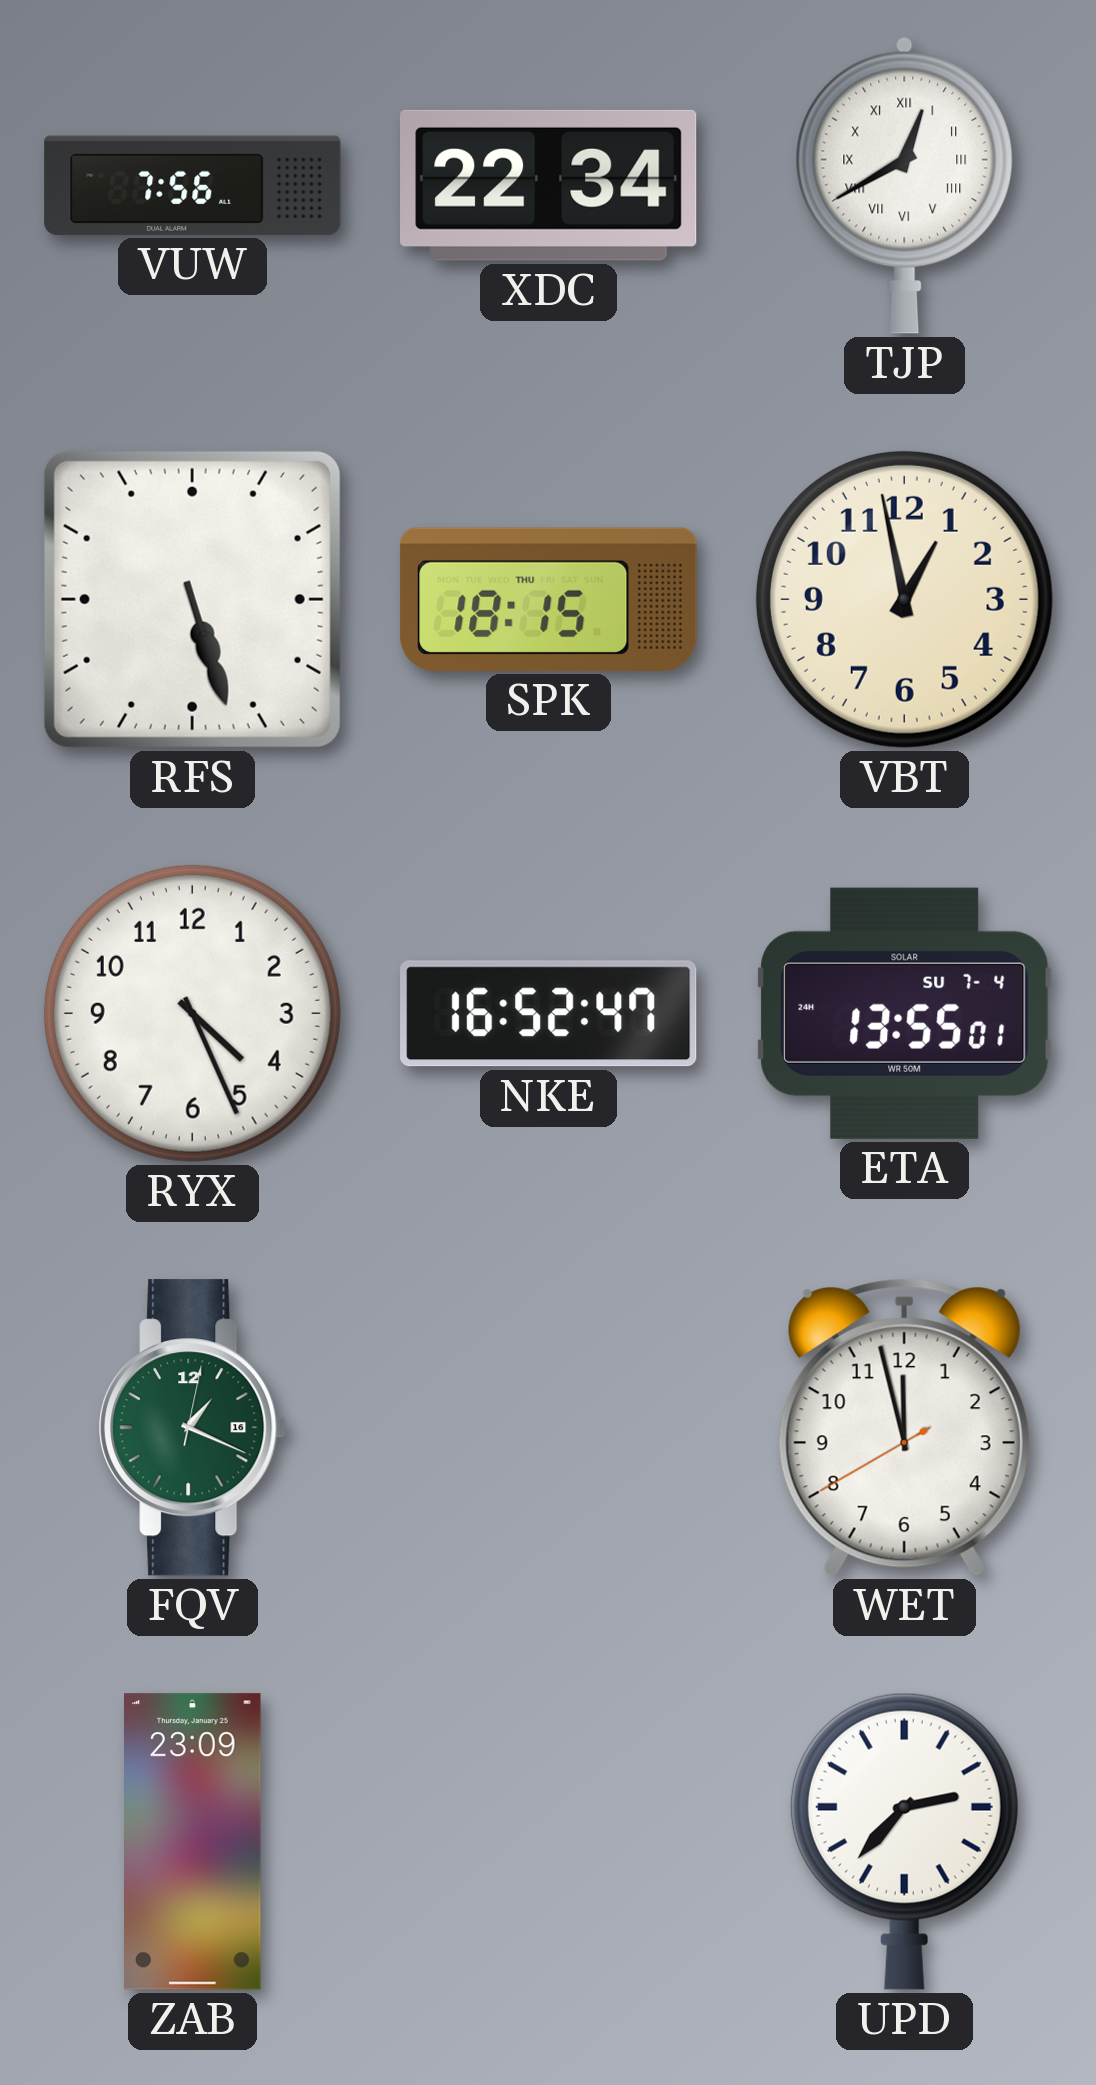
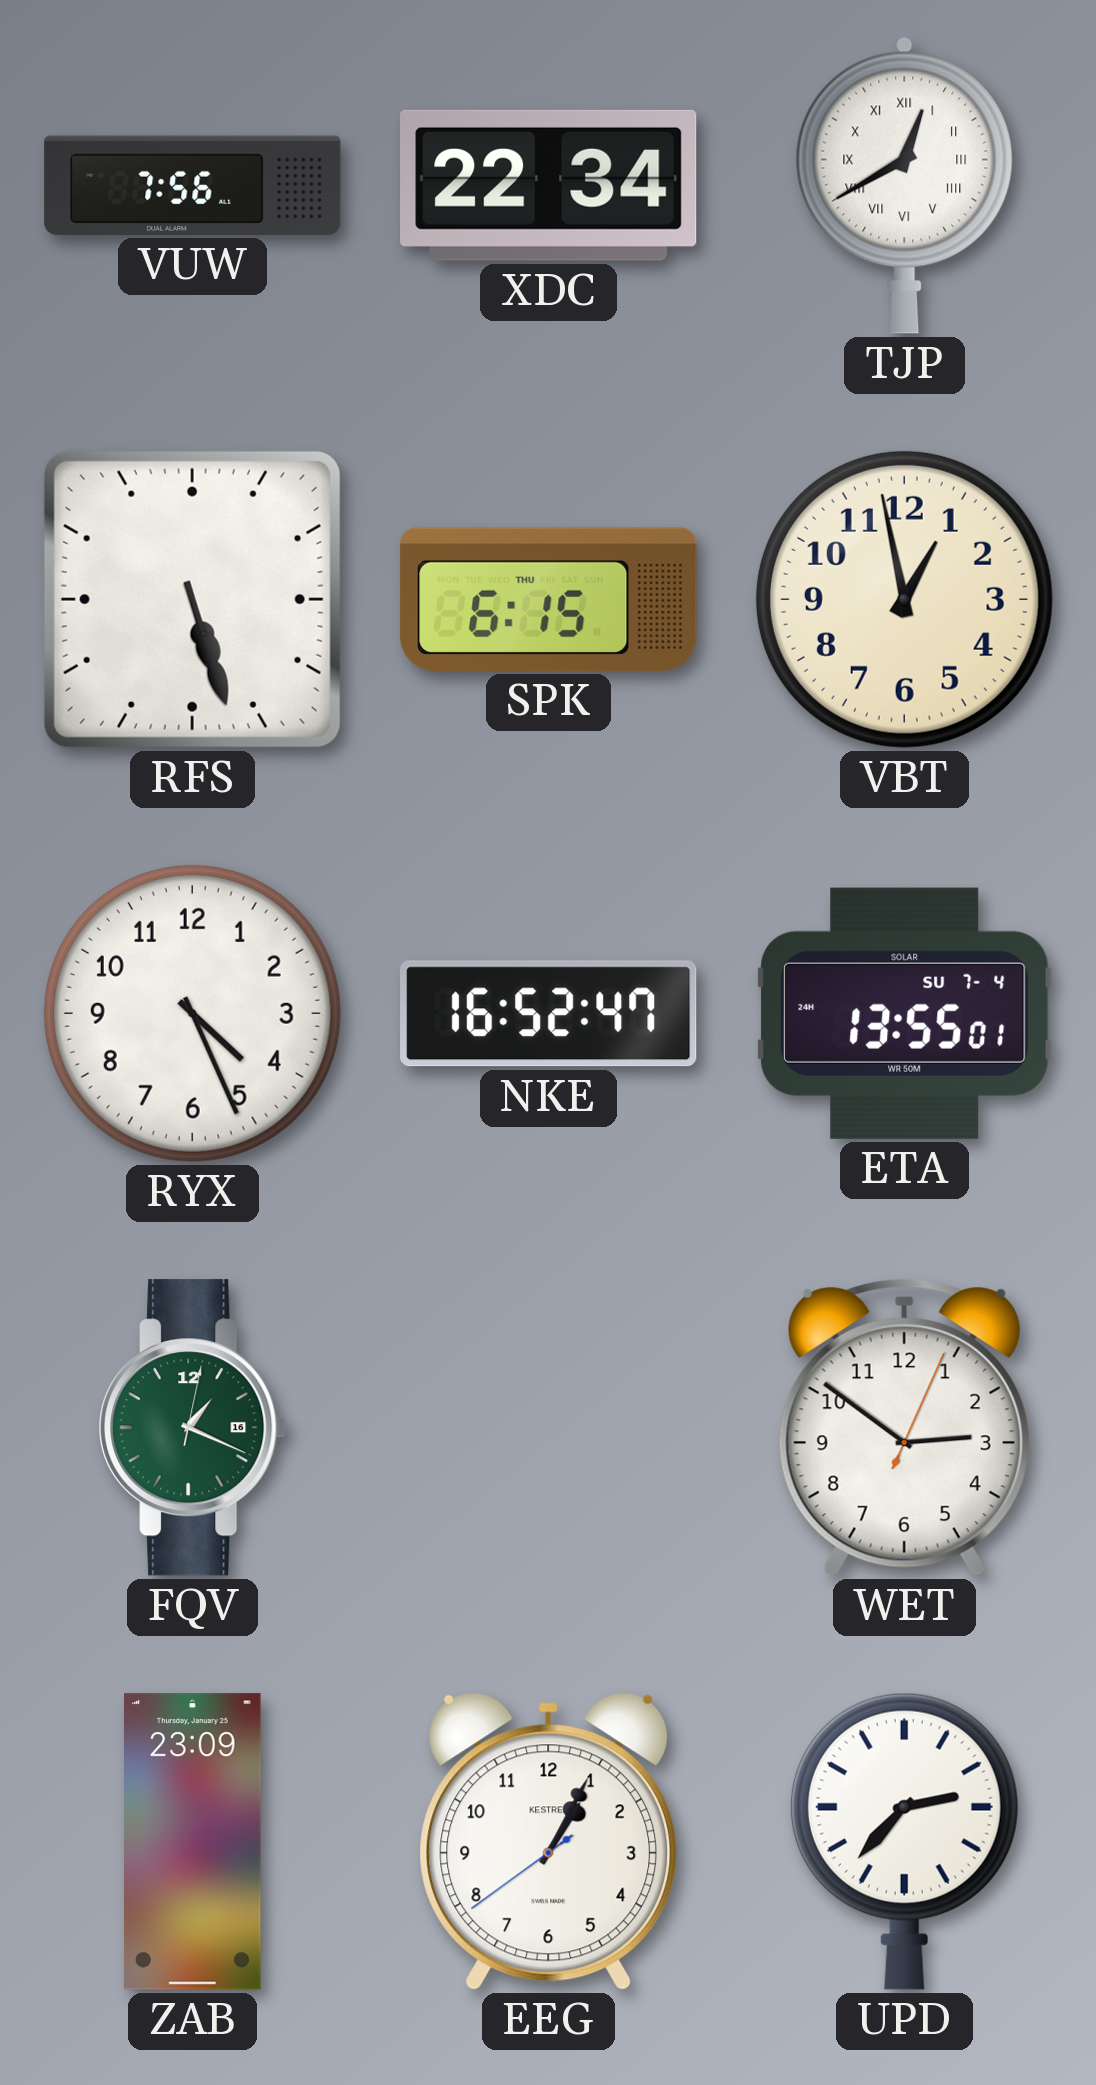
SPK: 18:15 -> 6:15 (549, 599)
WET: 11:57 -> 2:51 (904, 1427)
EEG: none -> 1:04 (549, 1841)
